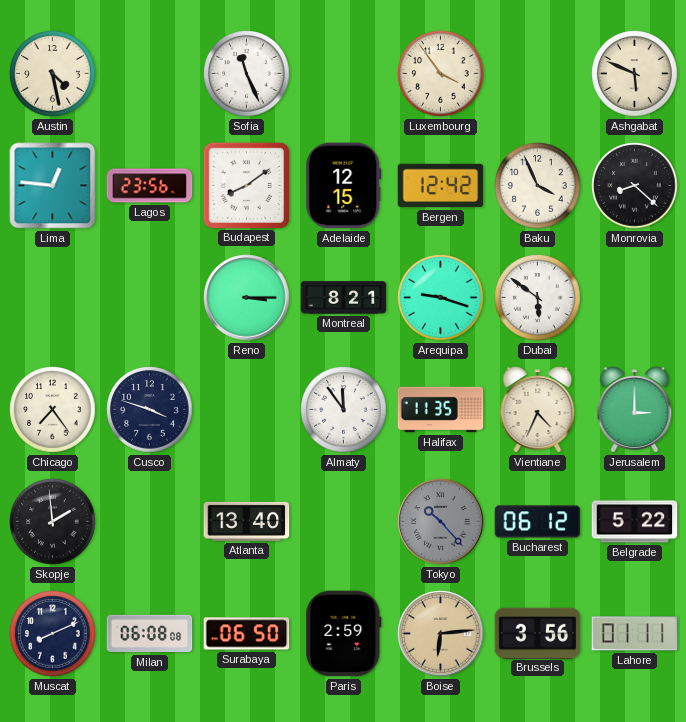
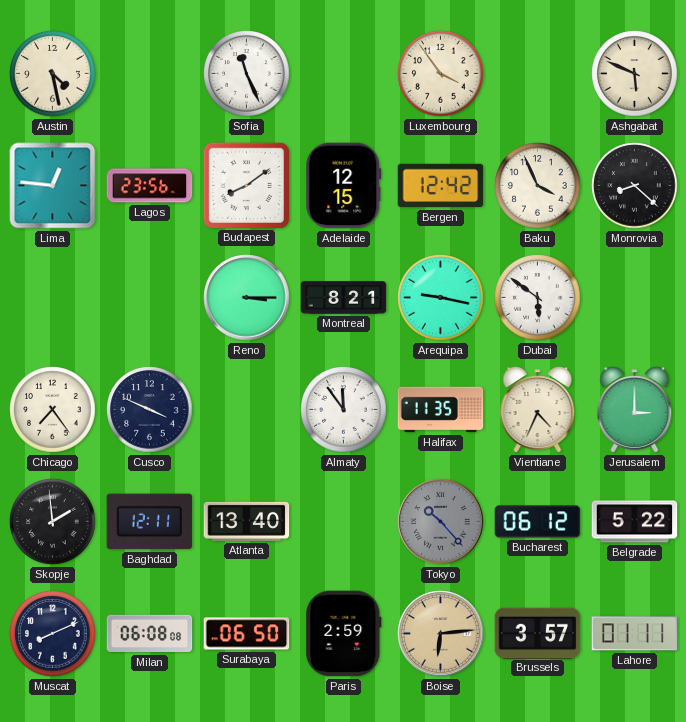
Arequipa: 9:18 -> 9:17 (441, 298)
Cusco: 3:48 -> 3:49 (150, 410)
Baghdad: none -> 12:11 (150, 522)
Brussels: 3:56 -> 3:57 (538, 633)
